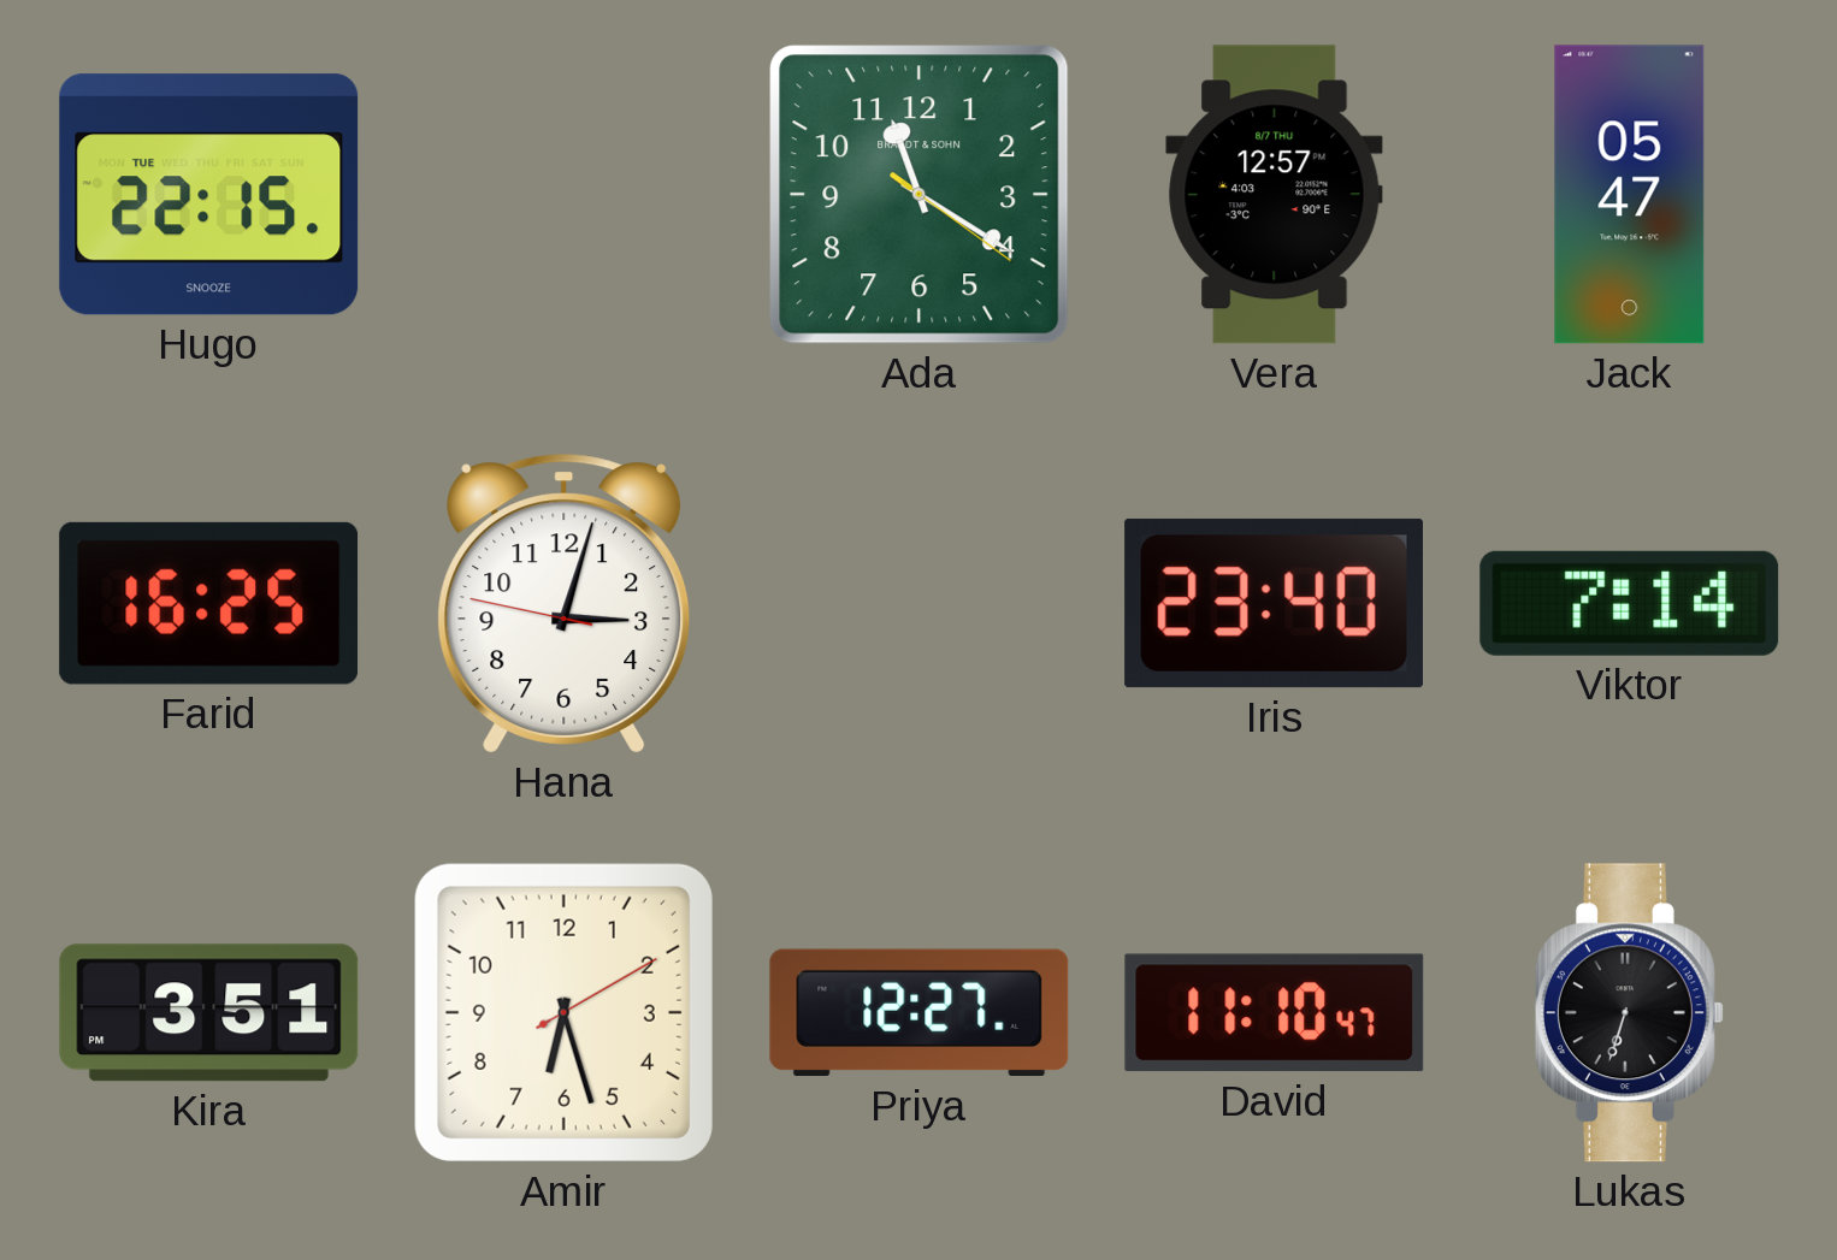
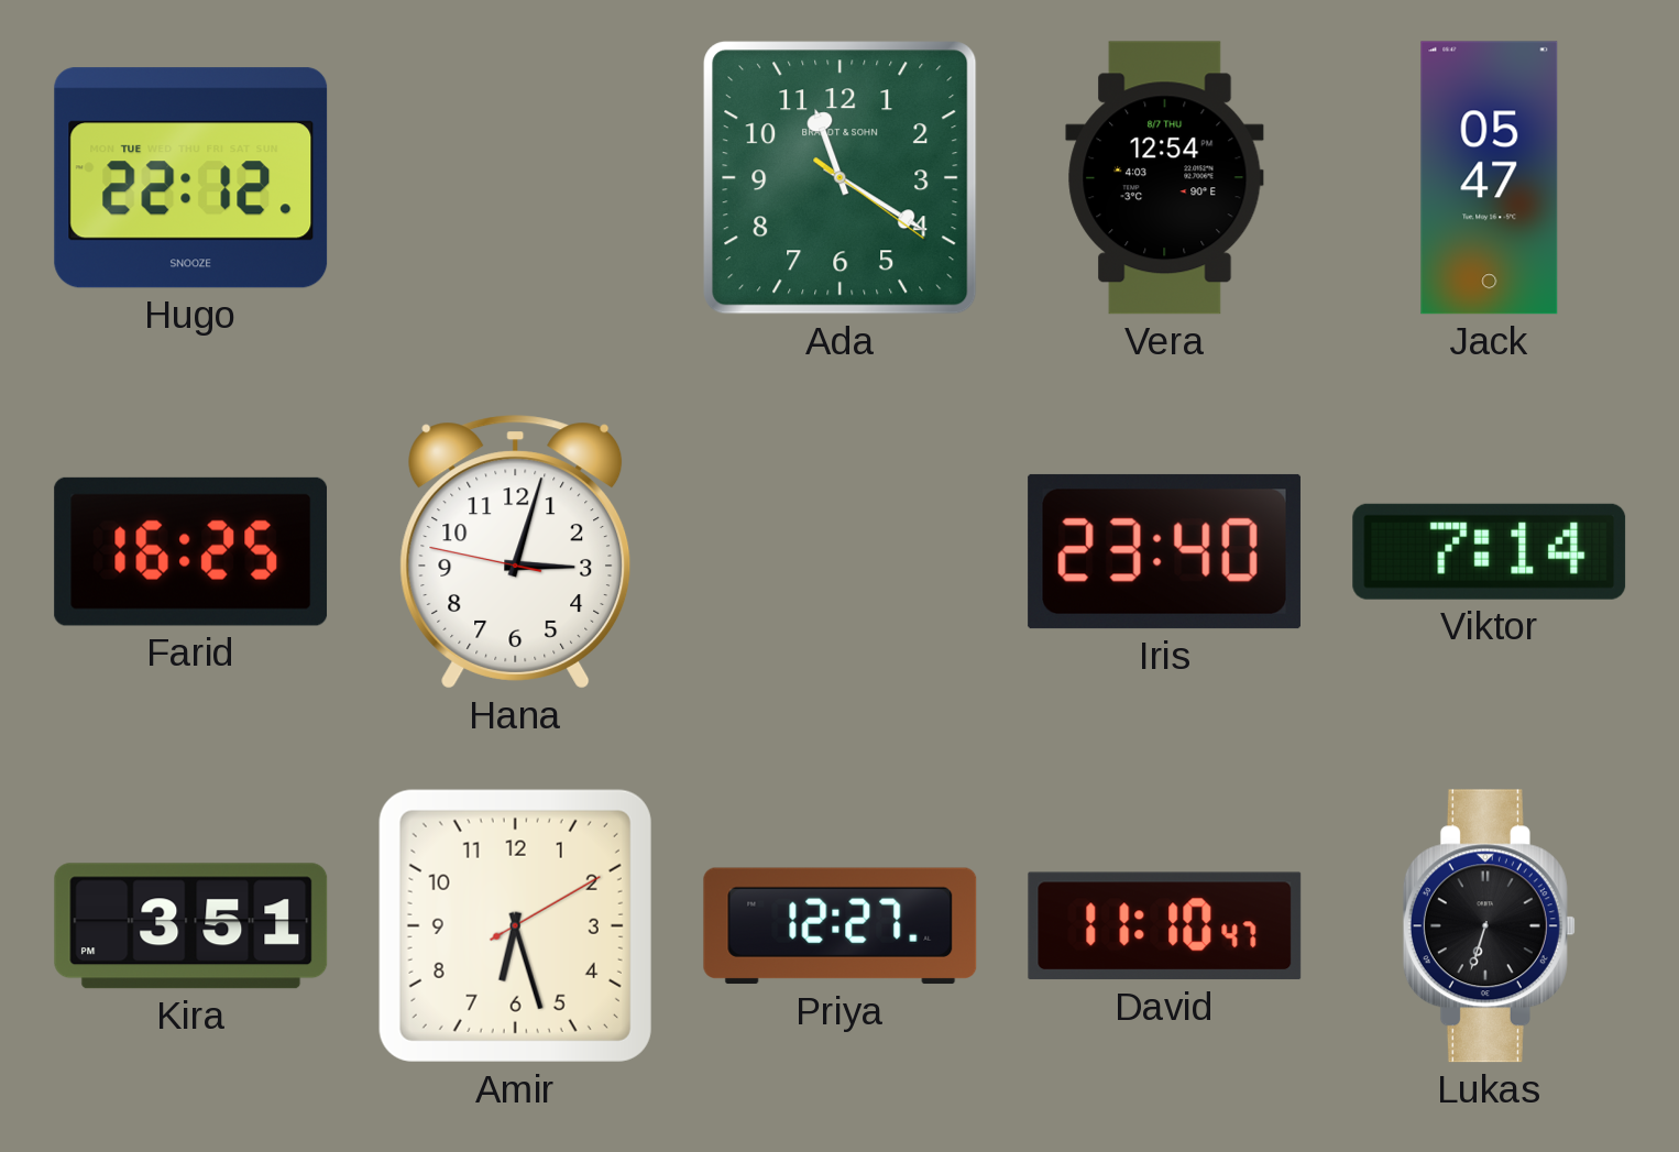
Hugo: 22:15 -> 22:12 (191, 178)
Vera: 12:57 -> 12:54 (1165, 178)
